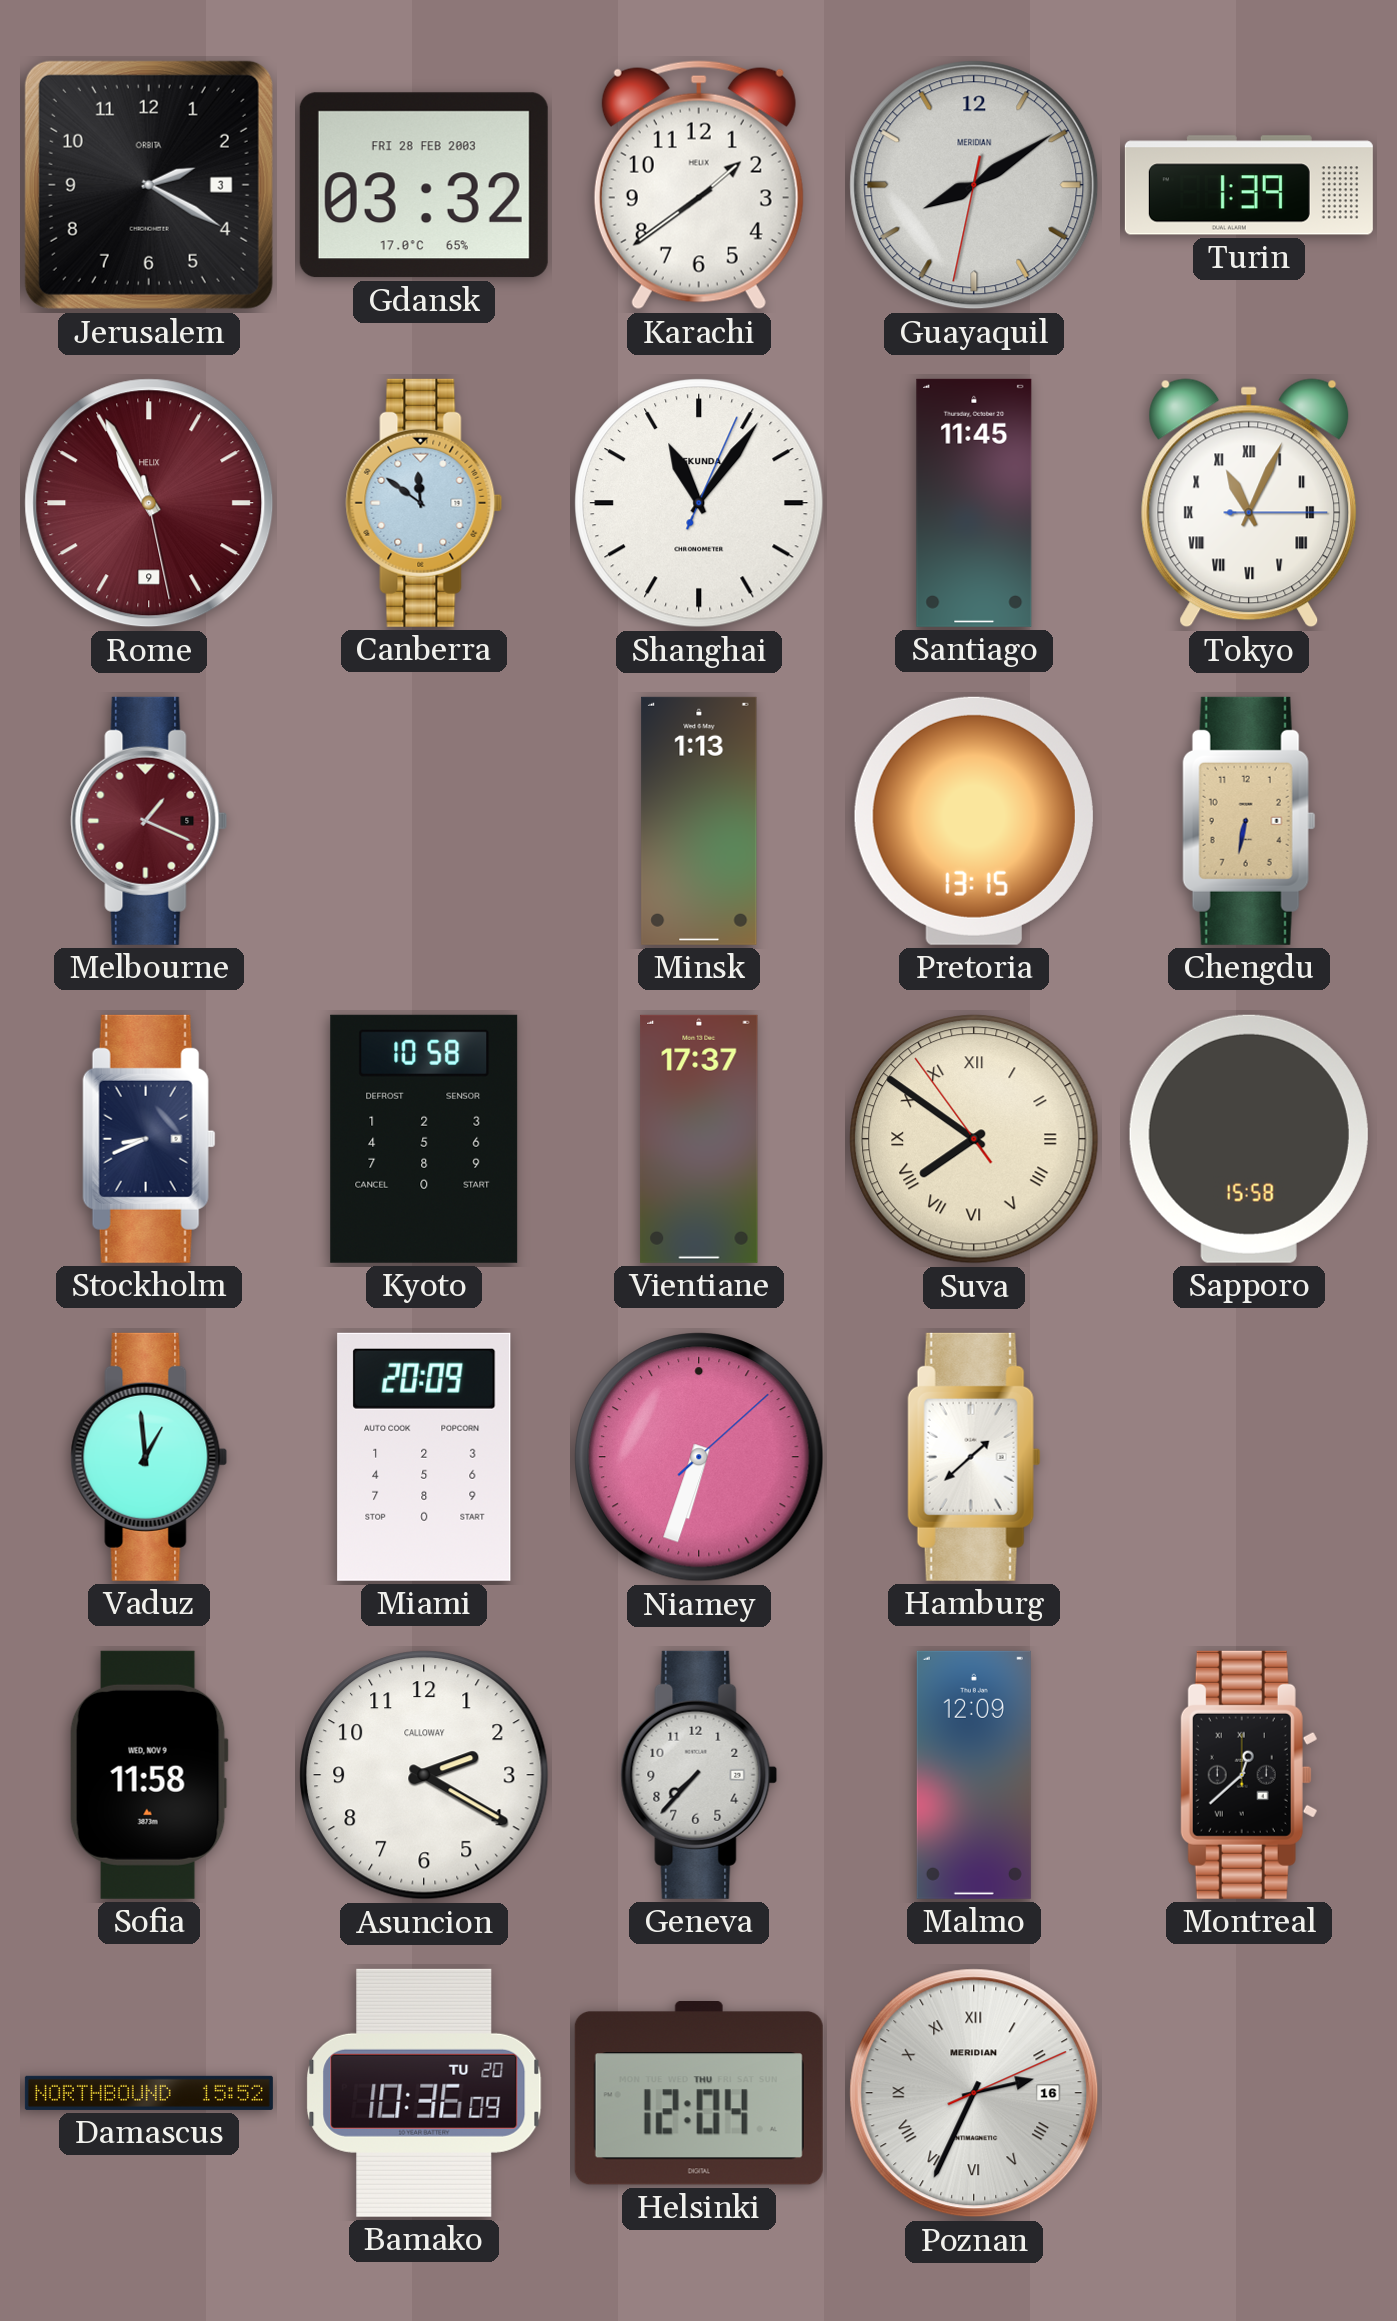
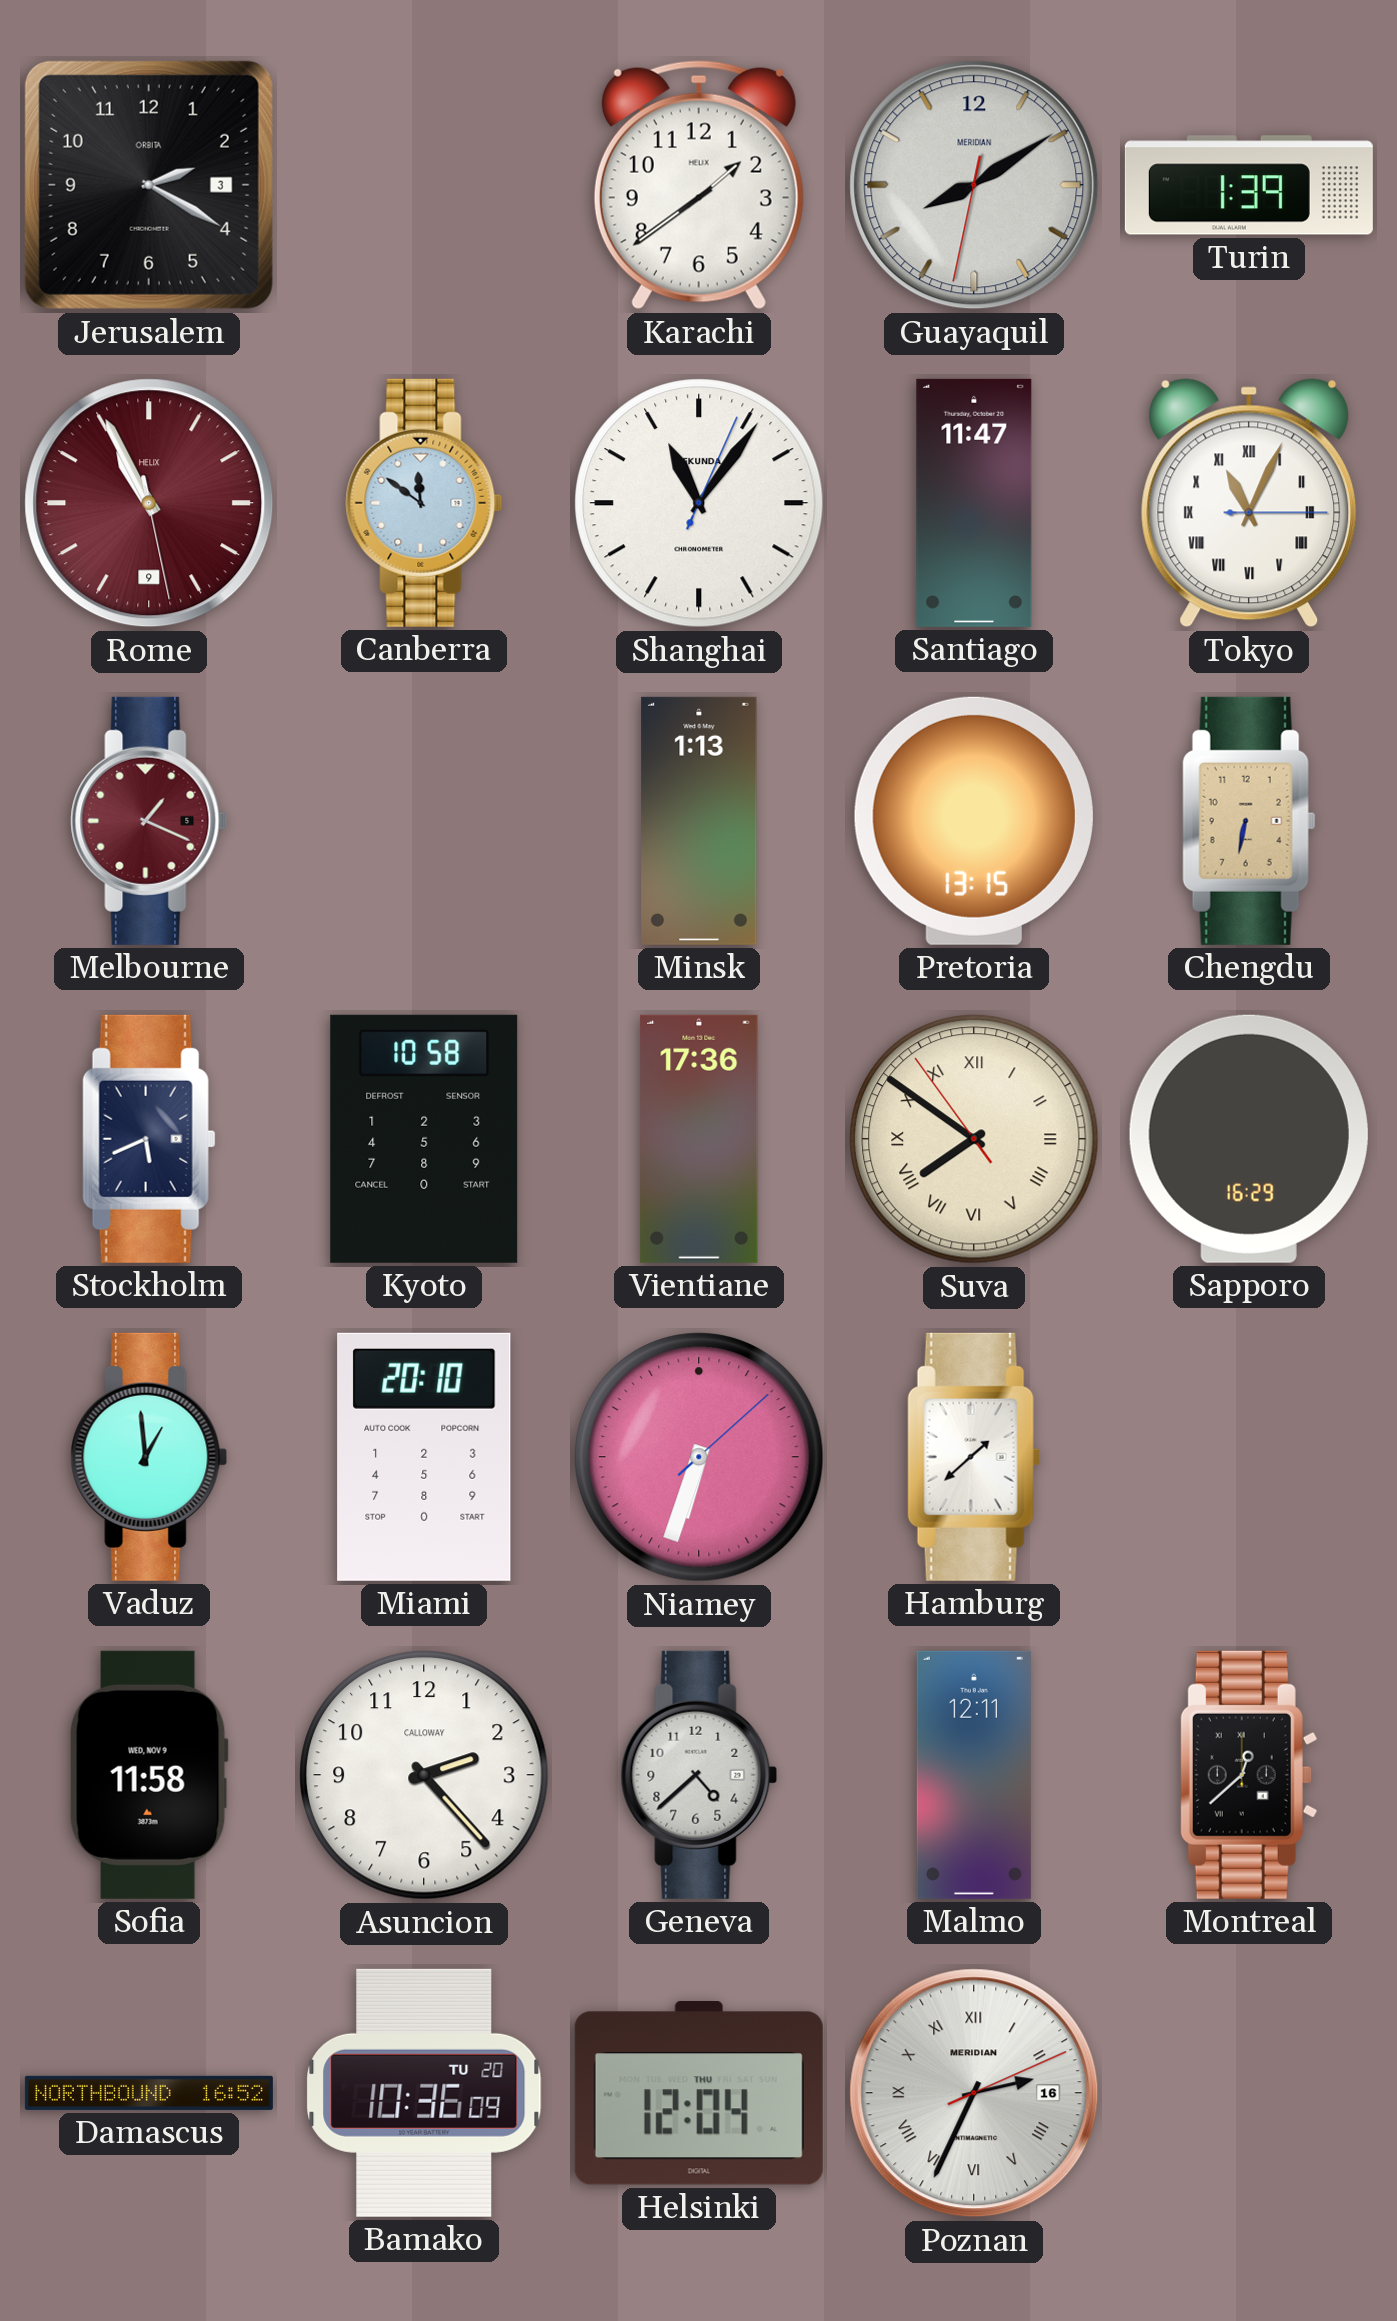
Gdansk: 03:32 -> none (424, 185)
Santiago: 11:45 -> 11:47 (974, 503)
Stockholm: 8:41 -> 5:41 (149, 1139)
Vientiane: 17:37 -> 17:36 (699, 1139)
Sapporo: 15:58 -> 16:29 (1249, 1139)
Miami: 20:09 -> 20:10 (424, 1457)
Asuncion: 2:20 -> 2:23 (424, 1775)
Geneva: 7:37 -> 4:38 (699, 1775)
Malmo: 12:09 -> 12:11 (974, 1775)
Damascus: 15:52 -> 16:52 (149, 2093)
